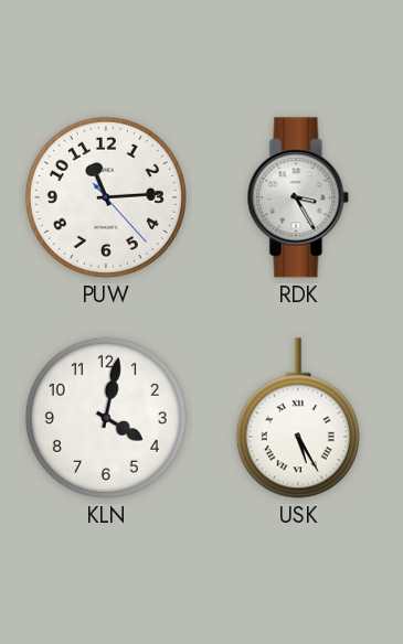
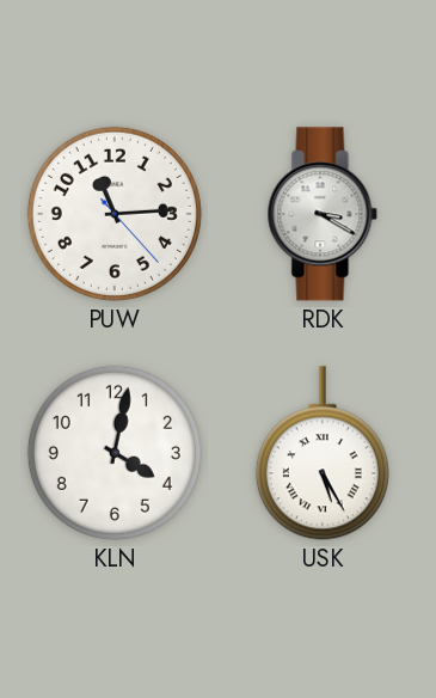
RDK: 3:25 -> 3:20 (323, 214)
